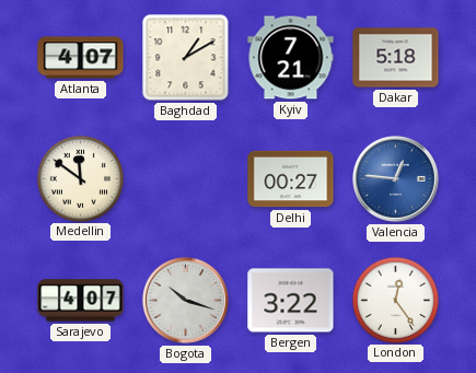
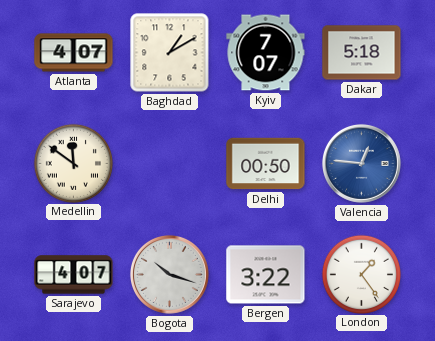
Kyiv: 7:21 -> 7:07 (266, 53)
Delhi: 00:27 -> 00:50 (266, 164)
London: 12:24 -> 1:24 (361, 274)
